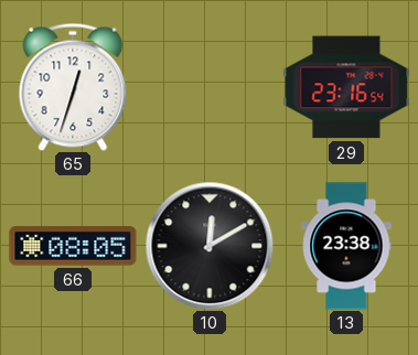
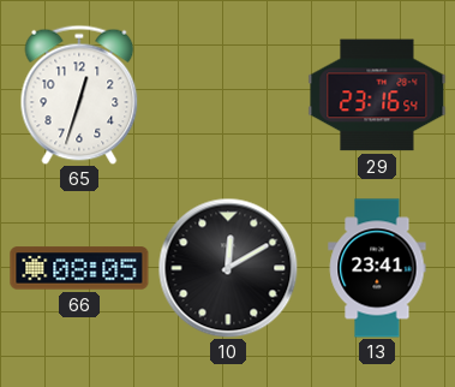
13: 23:38 -> 23:41 (377, 268)
